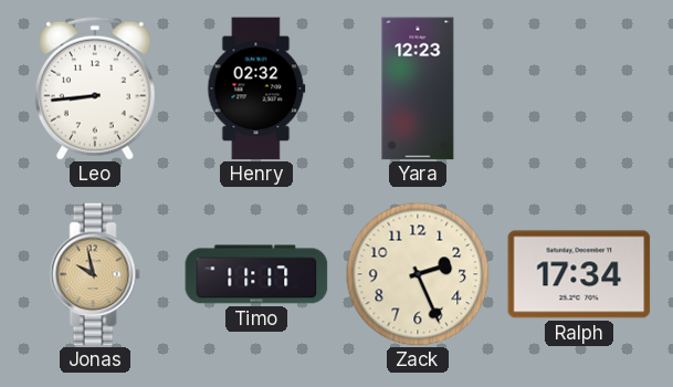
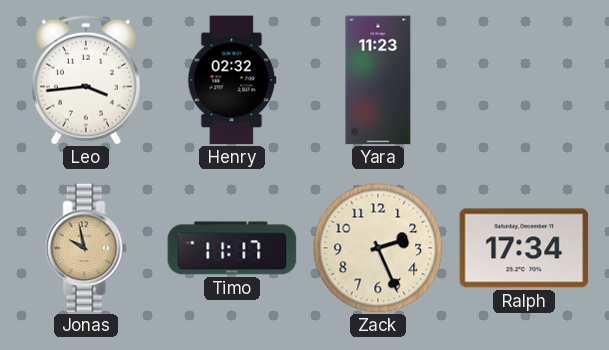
Leo: 8:44 -> 3:44 (86, 80)
Yara: 12:23 -> 11:23 (378, 80)
